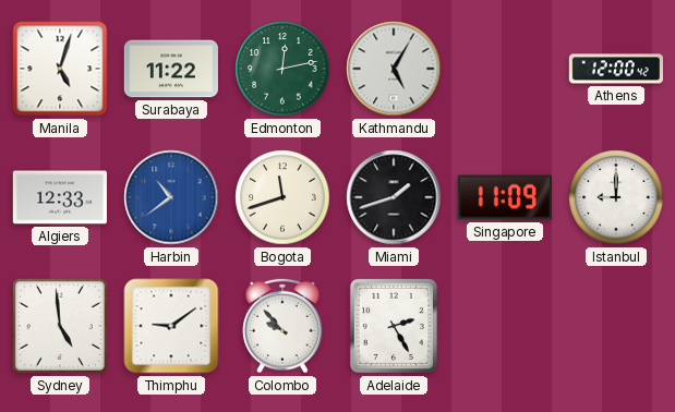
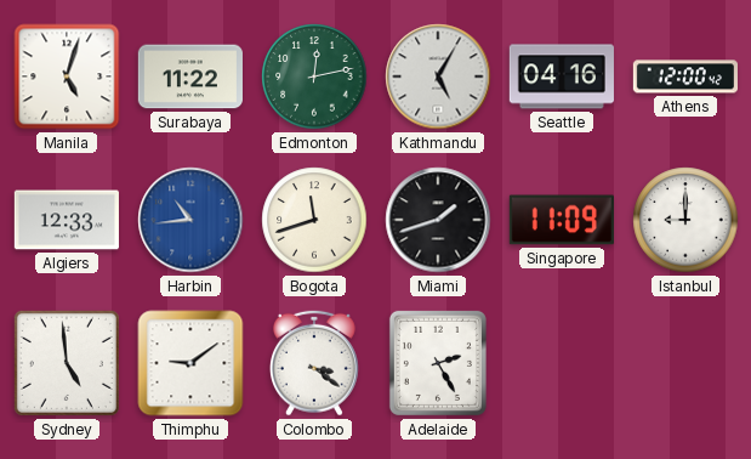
Seattle: none -> 04:16 (562, 76)
Harbin: 10:39 -> 10:44 (190, 220)
Colombo: 9:53 -> 3:21 (315, 363)
